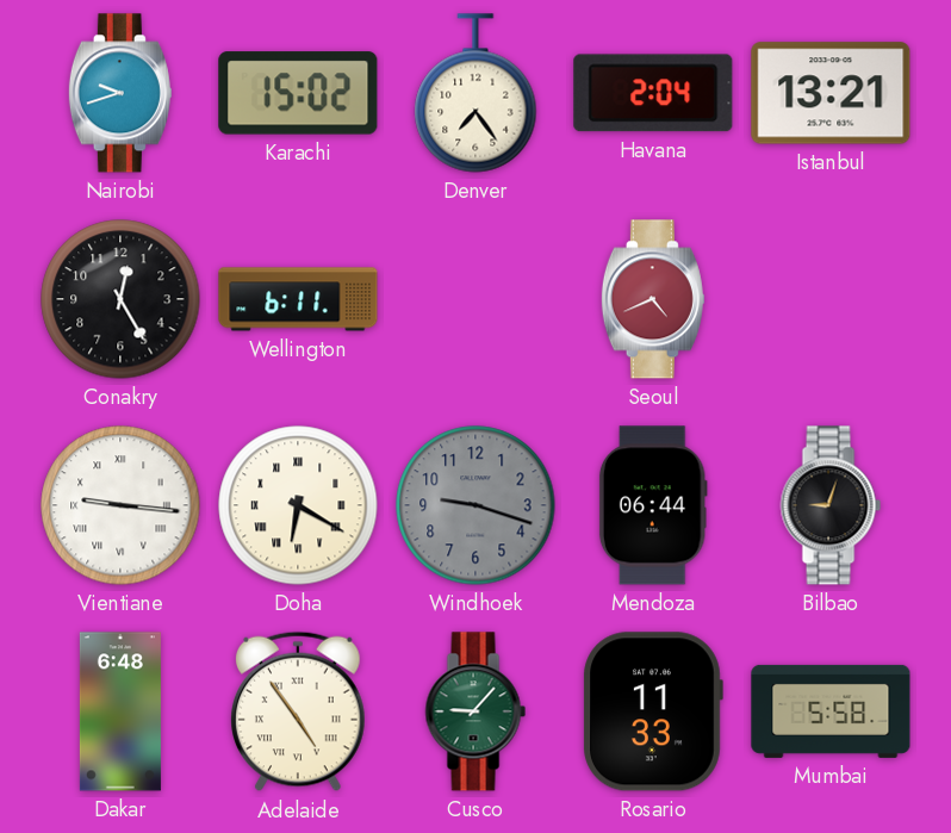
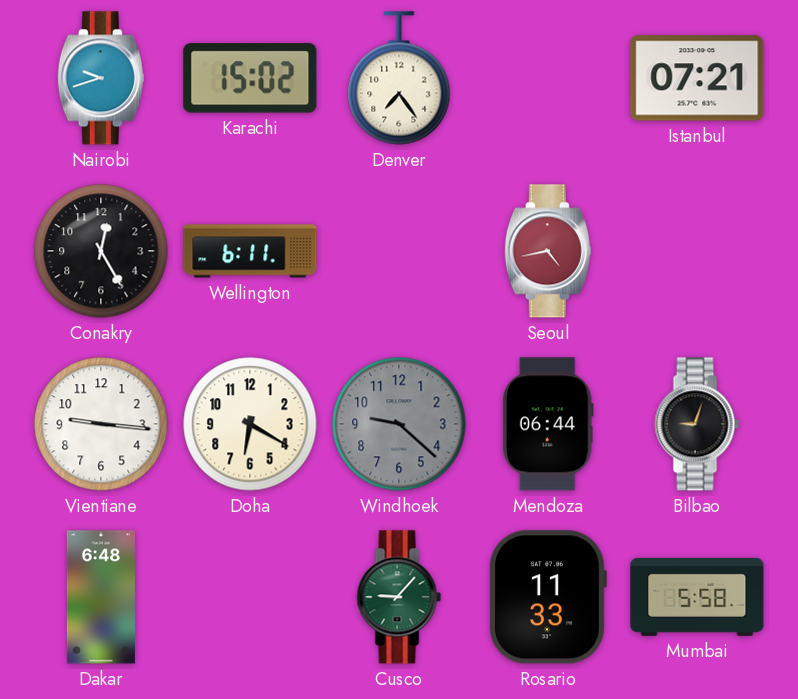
Havana: 2:04 -> none (653, 93)
Istanbul: 13:21 -> 07:21 (697, 78)
Seoul: 4:41 -> 4:43 (548, 251)
Vientiane numerals: Roman -> Arabic (101, 424)
Doha numerals: Roman -> Arabic (250, 424)
Windhoek: 9:18 -> 9:22 (399, 424)
Adelaide: 4:54 -> none (299, 711)
